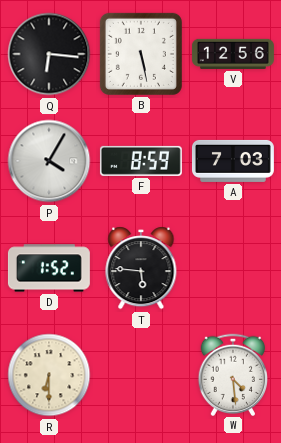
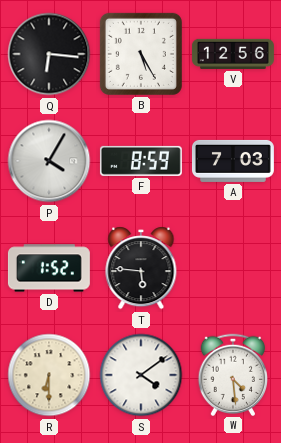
B: 5:28 -> 5:25 (141, 54)
S: none -> 4:09 (141, 375)
